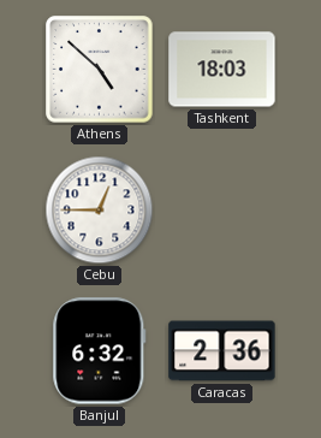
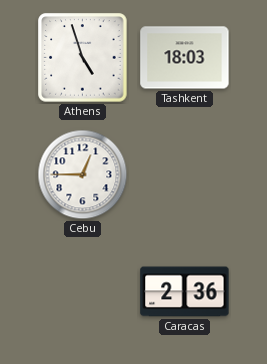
Athens: 4:52 -> 4:57 (83, 58)
Banjul: 6:32 -> none (100, 351)
